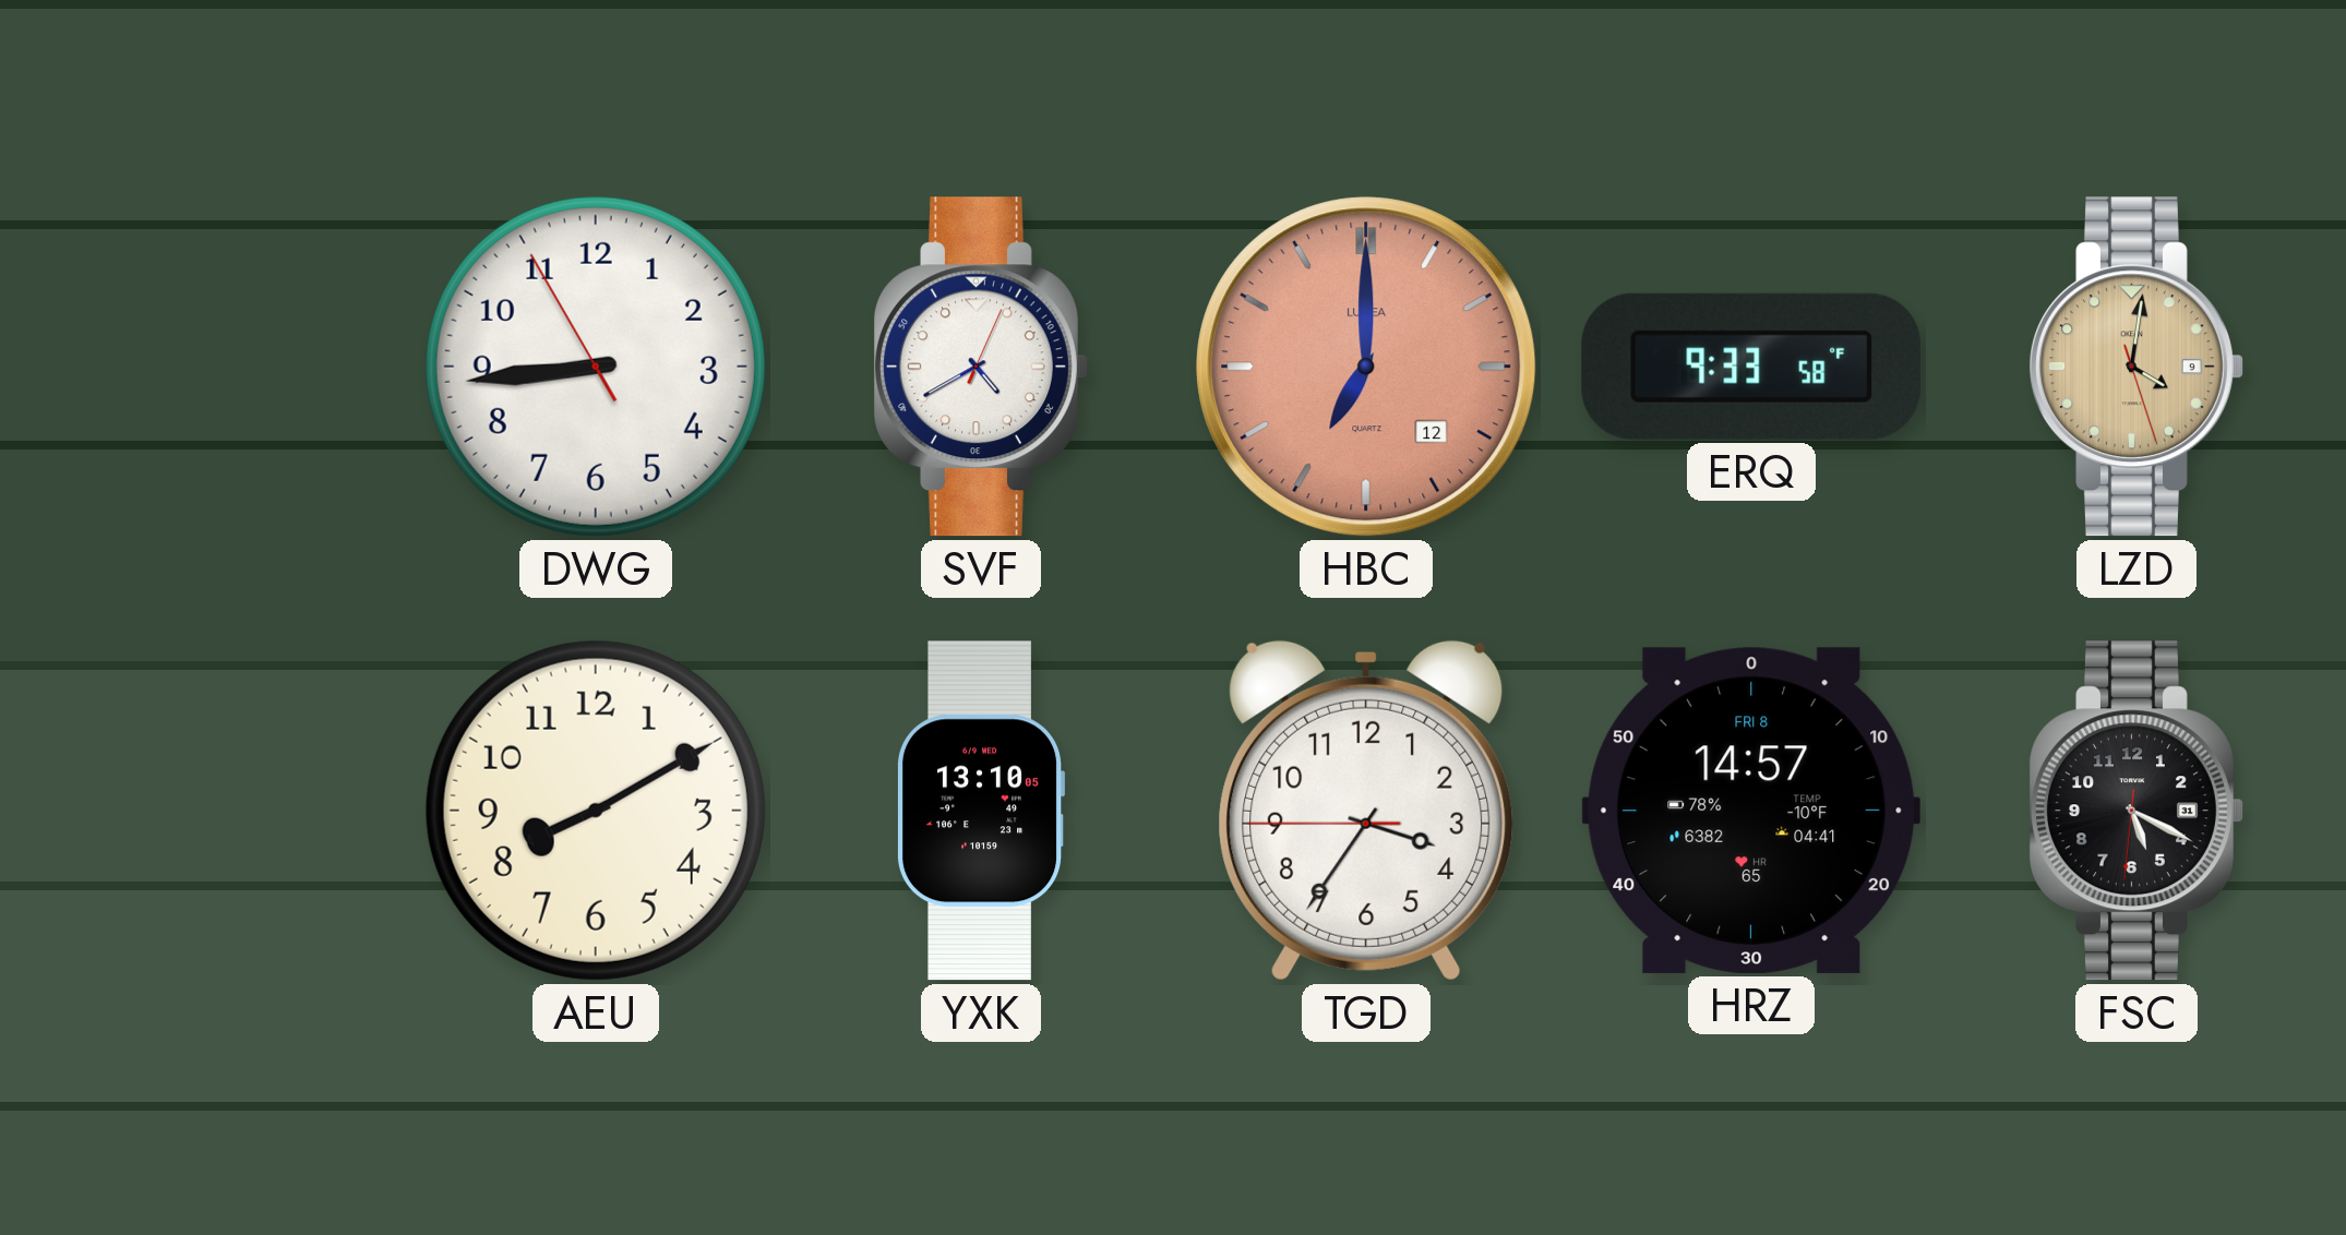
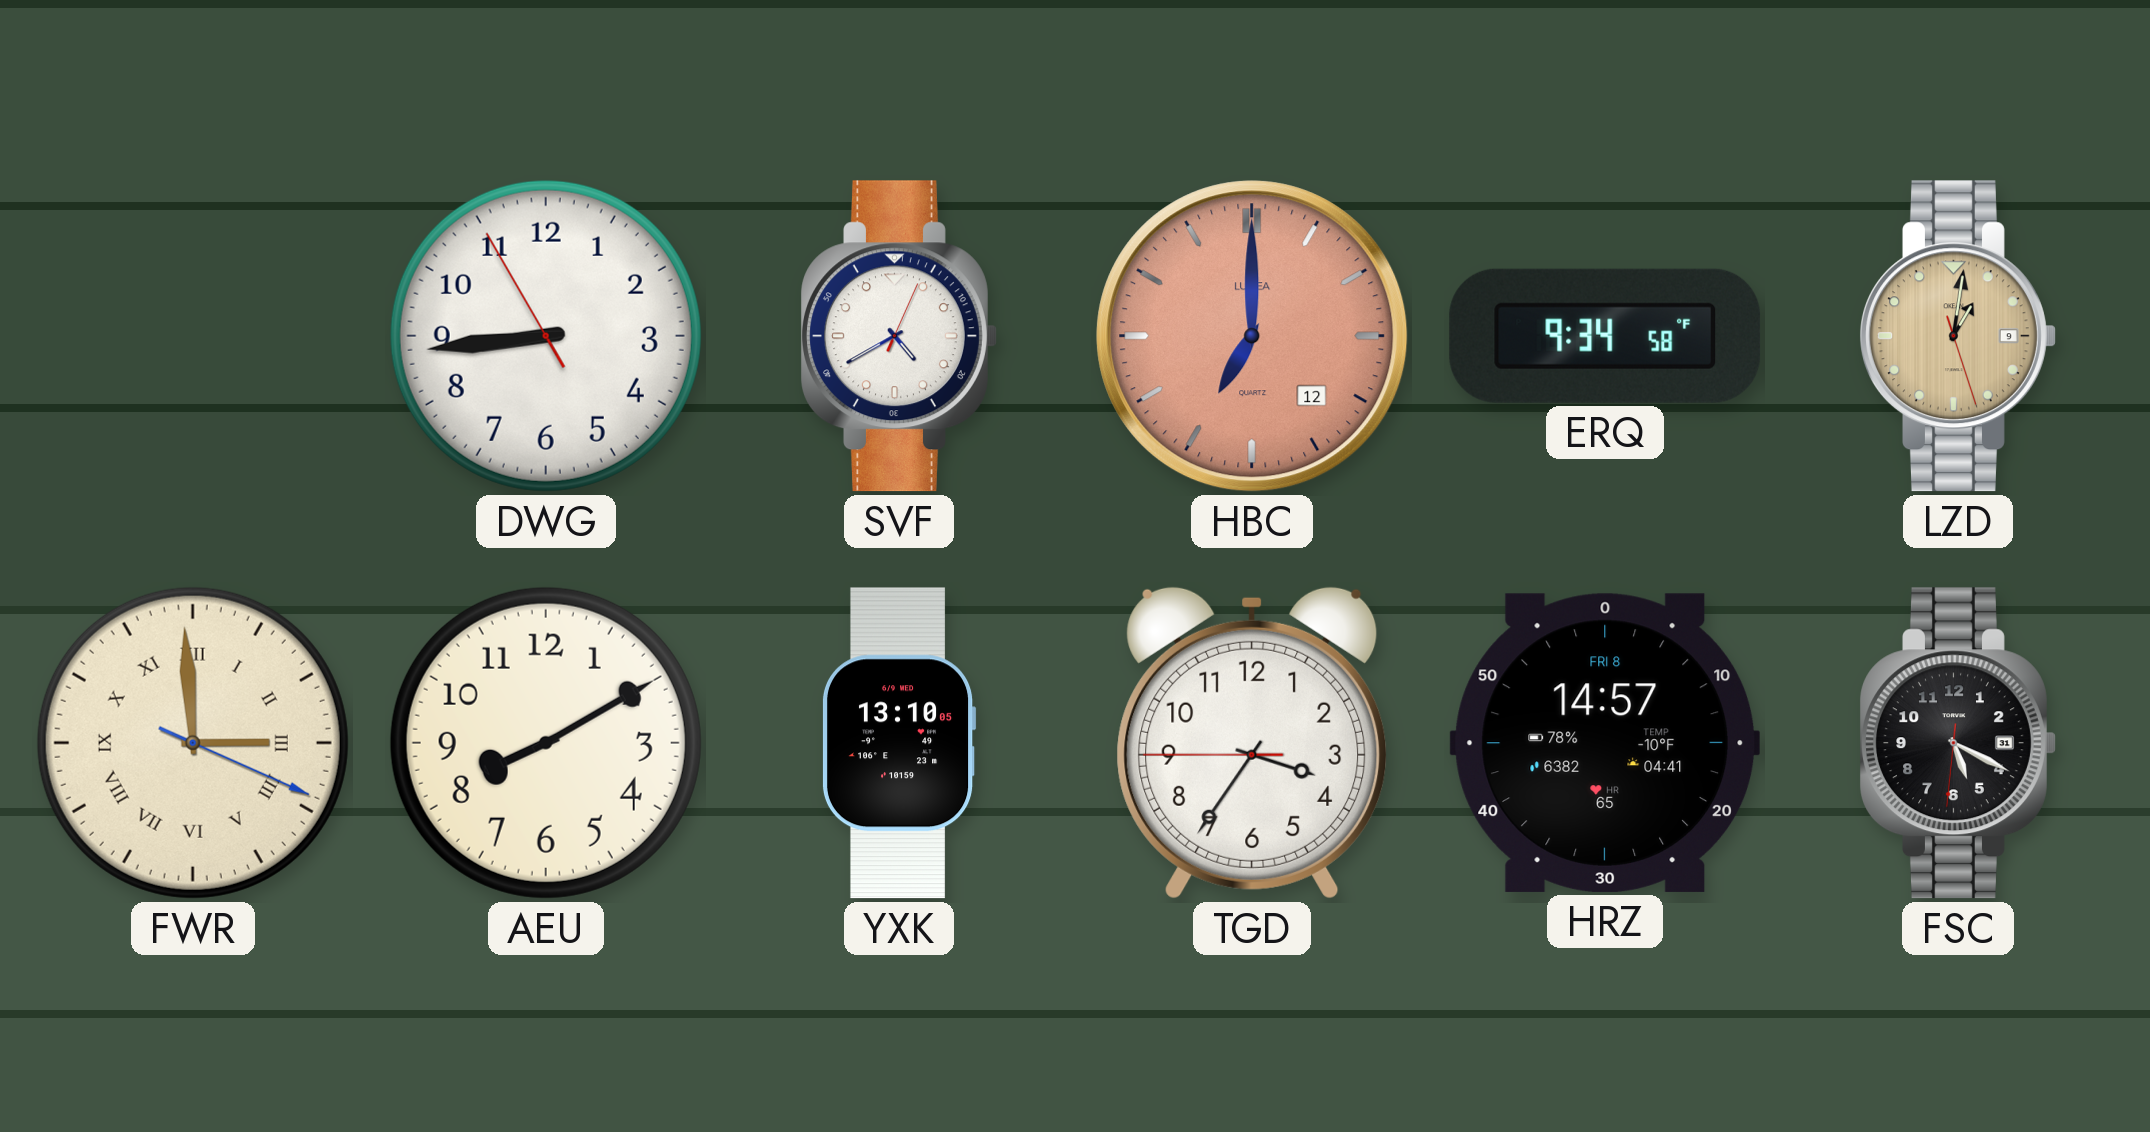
ERQ: 9:33 -> 9:34 (1605, 336)
LZD: 4:01 -> 1:01 (1958, 336)
FWR: none -> 2:59 (193, 743)
